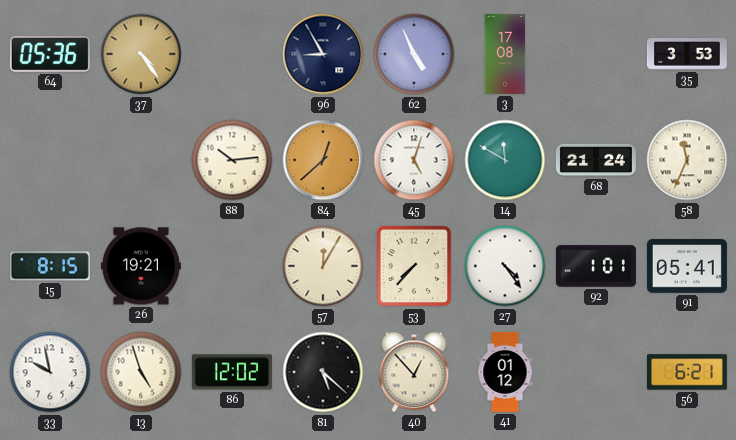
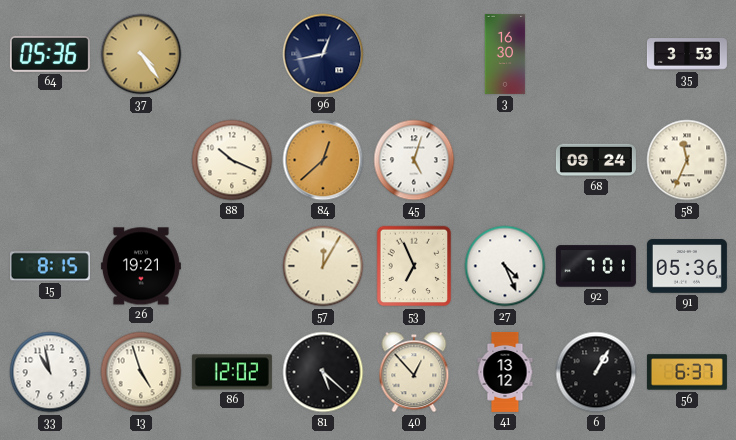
96: 8:55 -> 12:43 (323, 54)
62: 4:56 -> none (414, 54)
3: 17:08 -> 16:30 (505, 54)
88: 10:14 -> 10:19 (232, 160)
14: 11:50 -> none (505, 160)
68: 21:24 -> 09:24 (596, 160)
53: 7:37 -> 6:56 (414, 266)
27: 4:24 -> 4:26 (505, 266)
92: 1:01 -> 7:01 (596, 266)
91: 05:41 -> 05:36 (687, 266)
33: 9:58 -> 10:58 (50, 372)
41: 01:12 -> 13:12 (505, 372)
6: none -> 1:05 (596, 372)
56: 6:21 -> 6:37 (687, 372)
